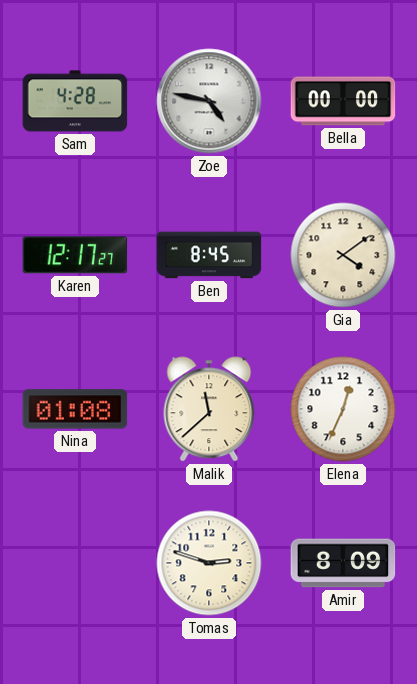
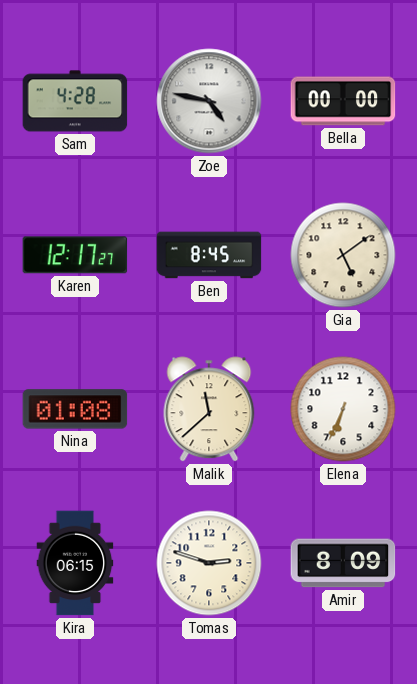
Gia: 4:09 -> 5:09 (343, 255)
Elena: 12:34 -> 6:34 (343, 409)
Kira: none -> 06:15 (75, 563)
